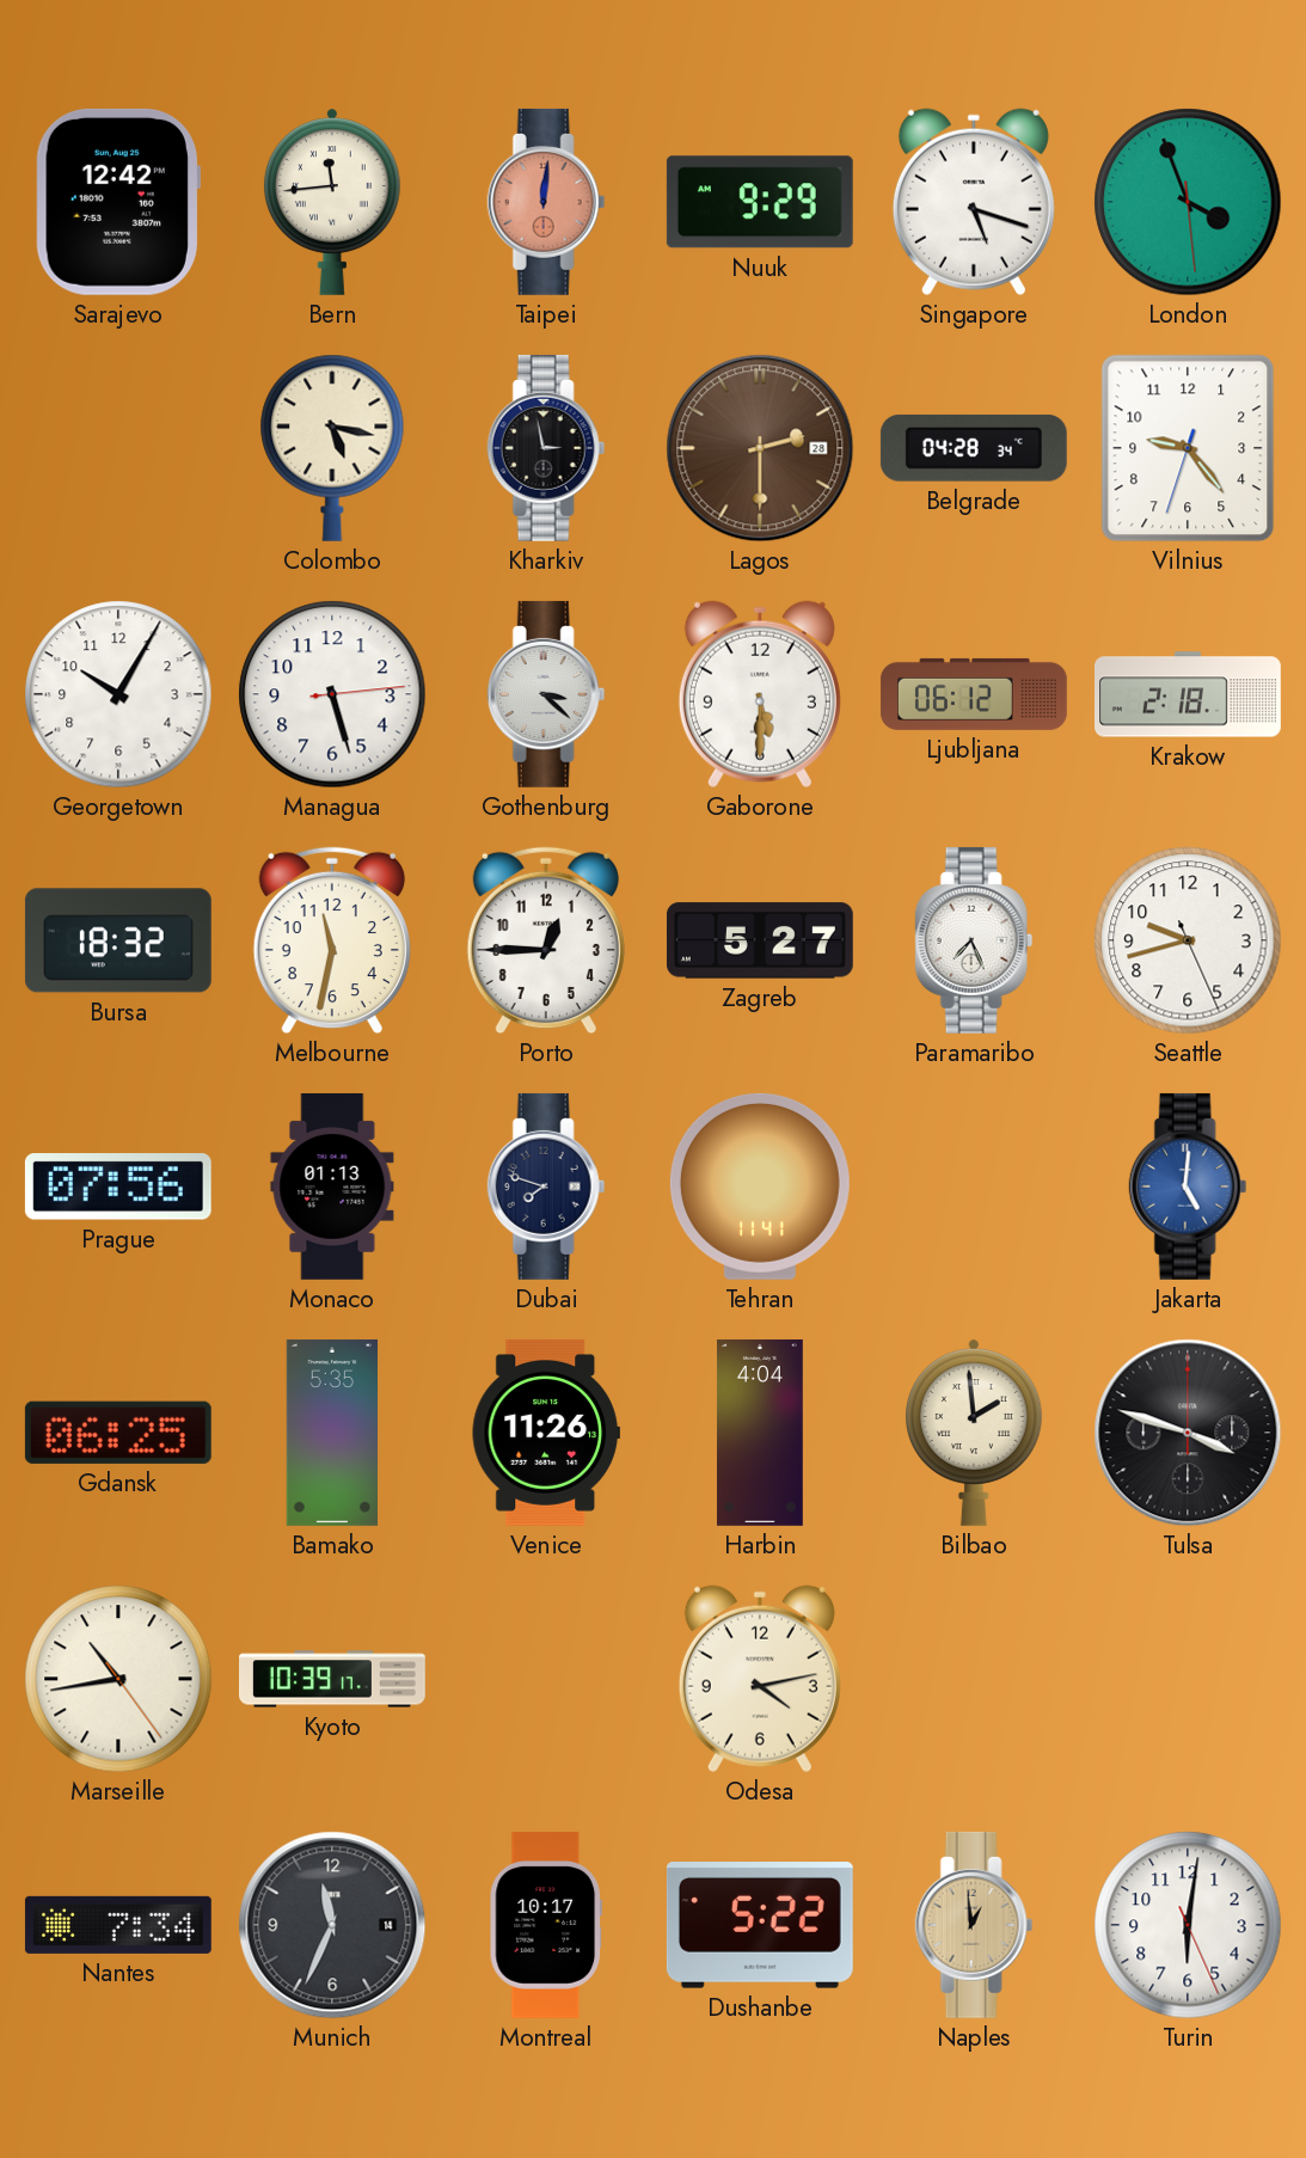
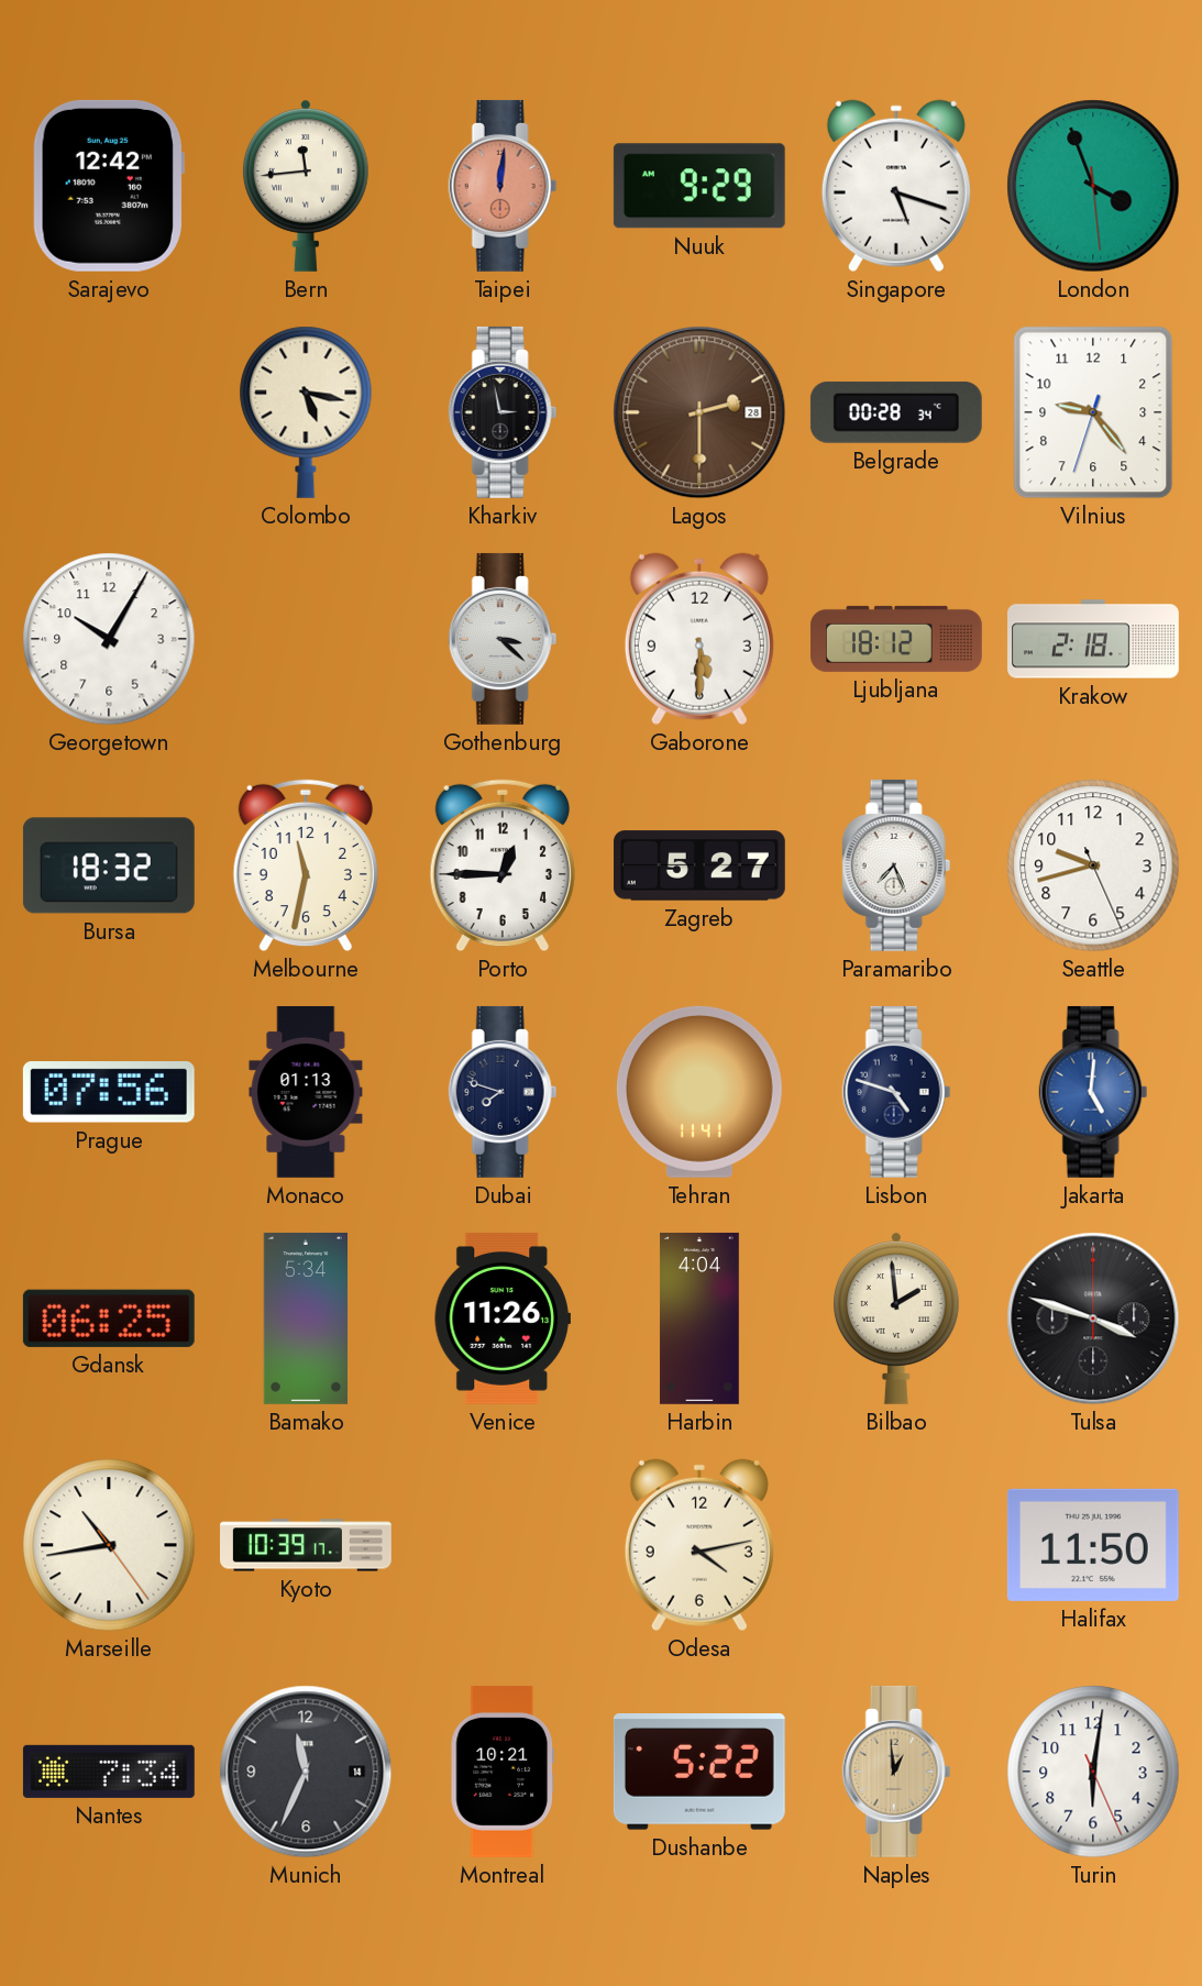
Belgrade: 04:28 -> 00:28 (896, 412)
Managua: 5:27 -> none (332, 694)
Ljubljana: 06:12 -> 18:12 (896, 639)
Lisbon: none -> 4:48 (896, 1092)
Bamako: 5:35 -> 5:34 (305, 1319)
Halifax: none -> 11:50 (1093, 1545)
Montreal: 10:17 -> 10:21 (501, 1772)
